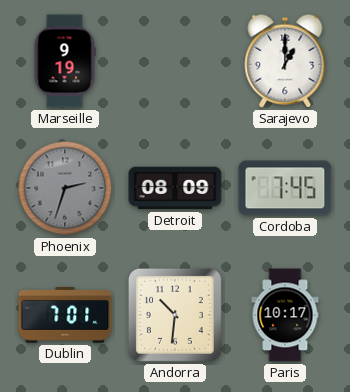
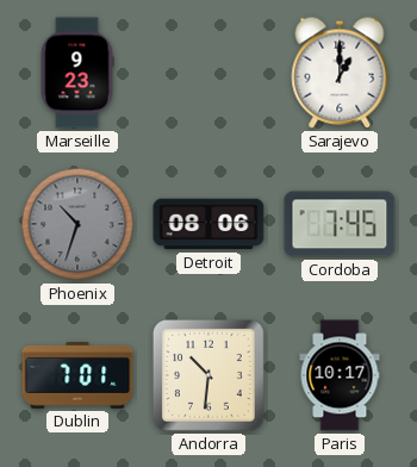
Marseille: 9:19 -> 9:23 (77, 73)
Phoenix: 2:33 -> 10:33 (77, 224)
Detroit: 08:09 -> 08:06 (208, 224)
